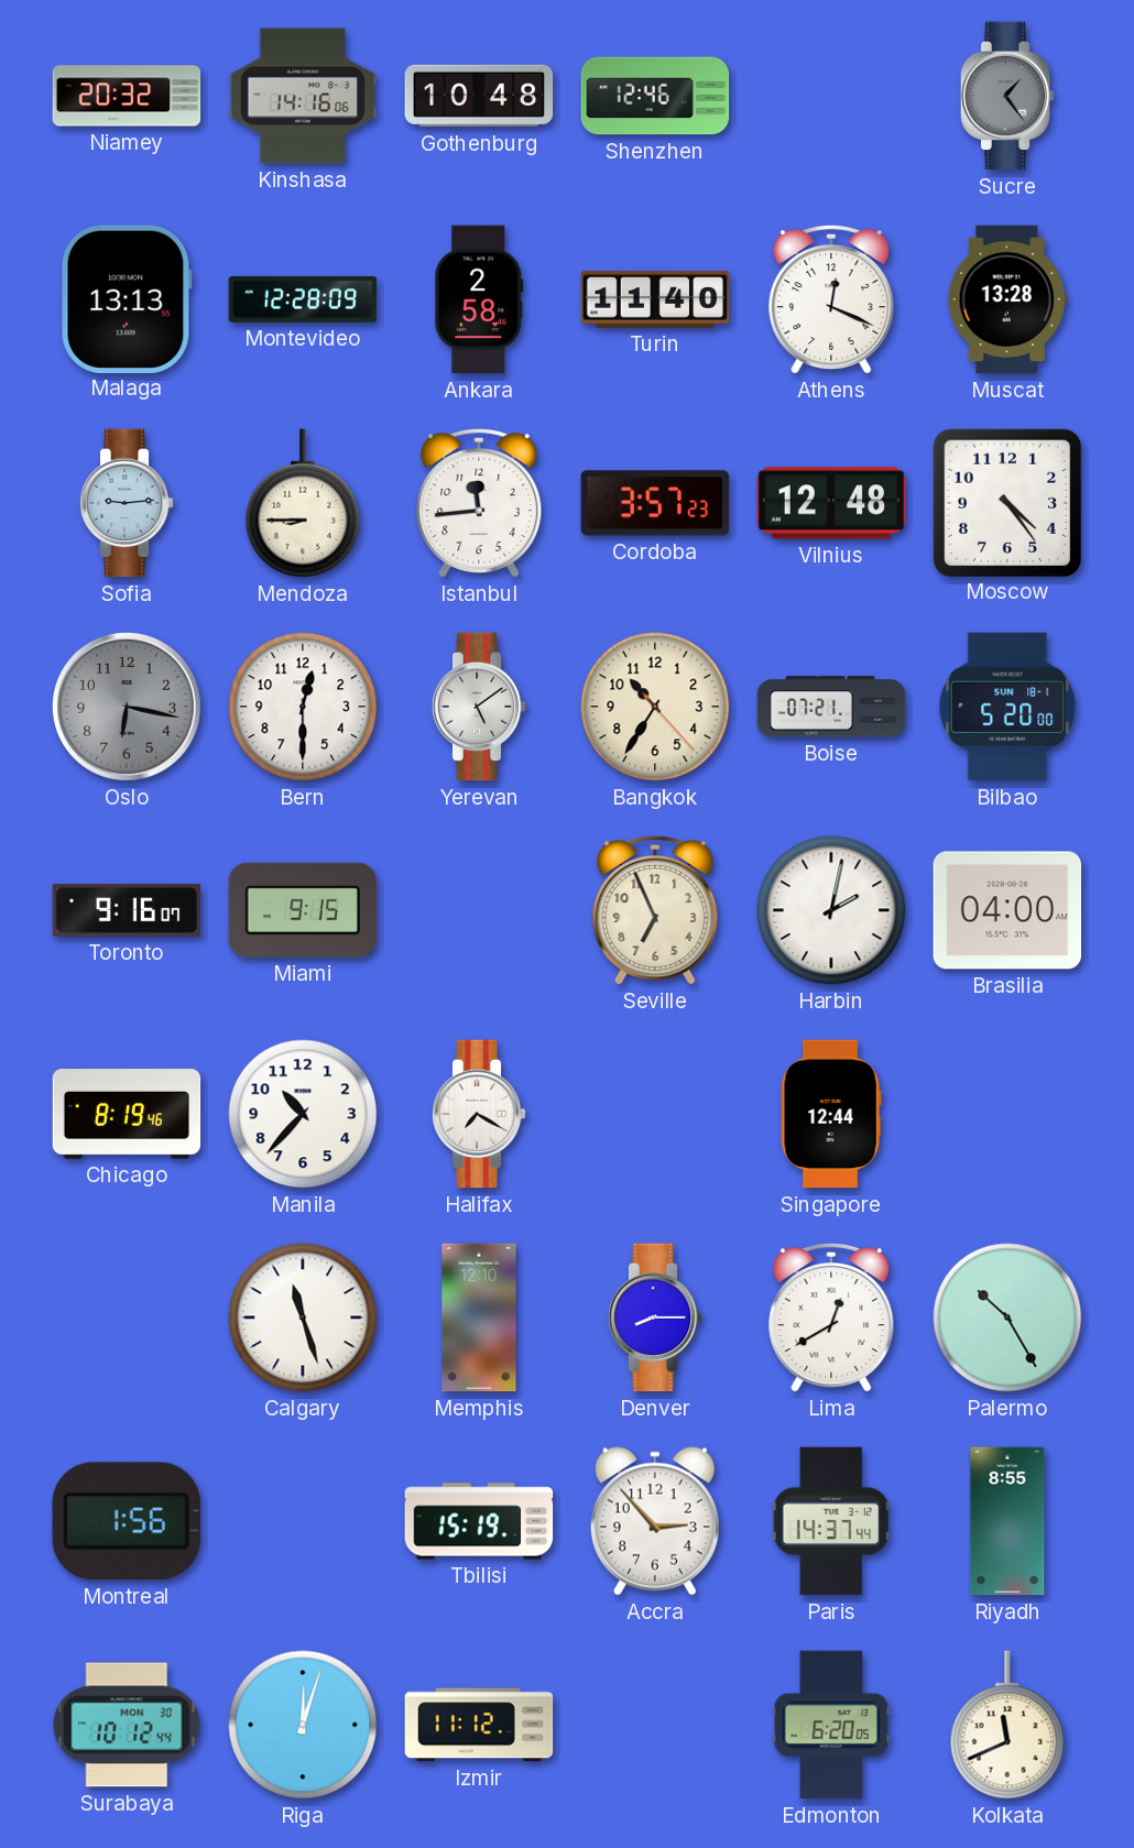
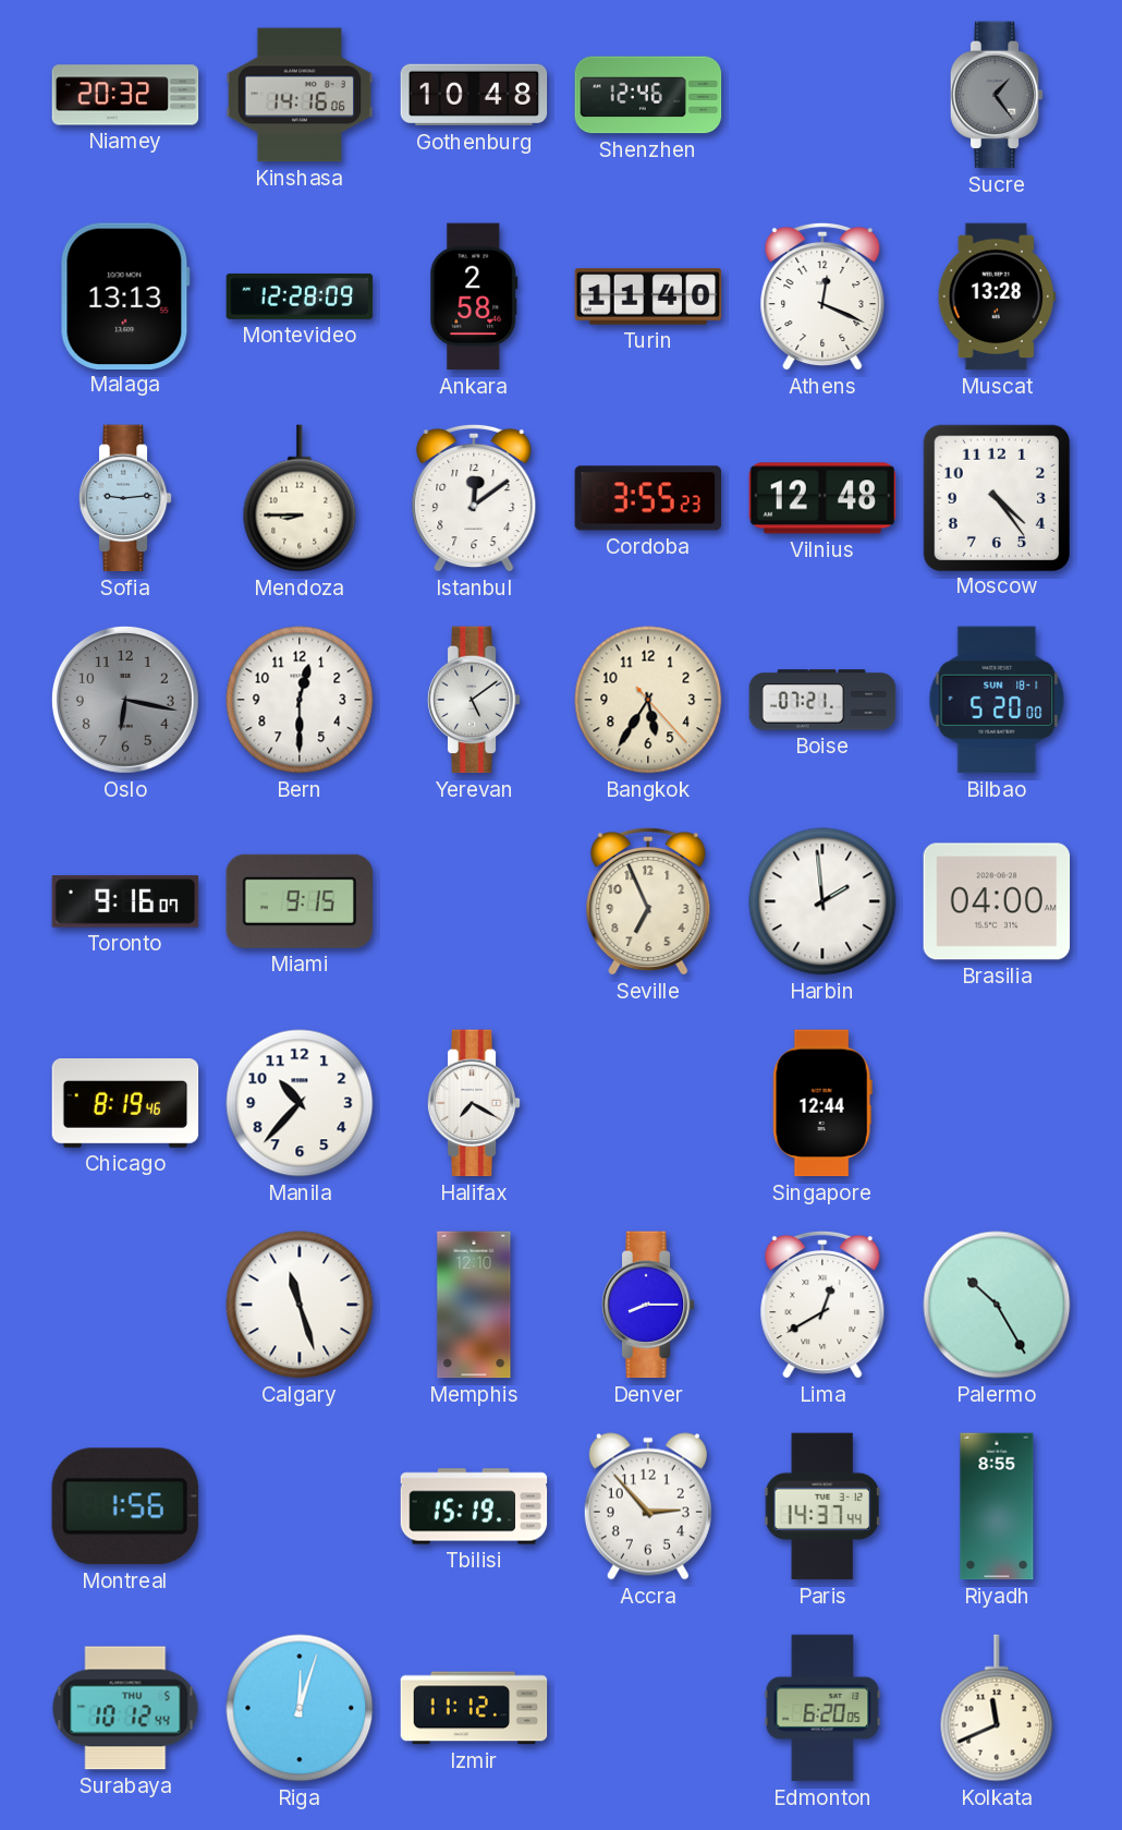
Istanbul: 11:44 -> 12:09 (474, 498)
Cordoba: 3:57 -> 3:55 (648, 498)
Bangkok: 10:35 -> 5:35 (648, 700)
Harbin: 2:02 -> 1:59 (822, 901)
Surabaya date: MON 30 -> THU 5 (125, 1708)
